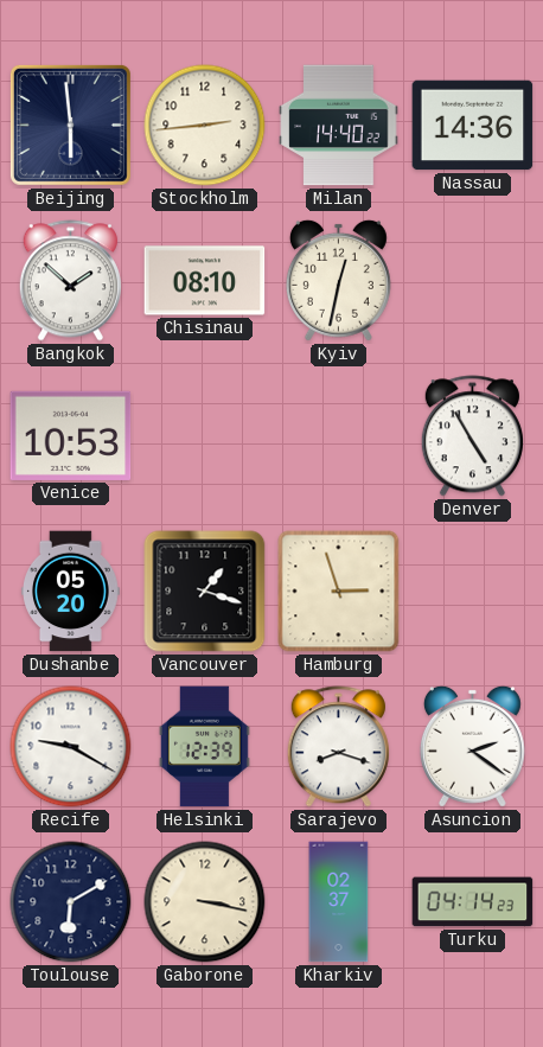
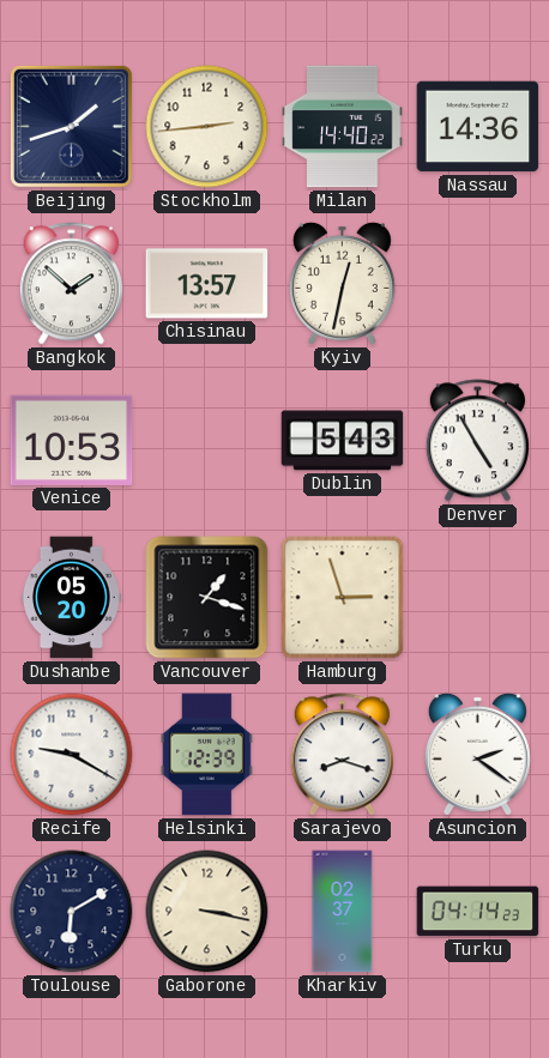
Beijing: 5:59 -> 1:42 (71, 126)
Chisinau: 08:10 -> 13:57 (207, 284)
Dublin: none -> 5:43 (343, 441)
